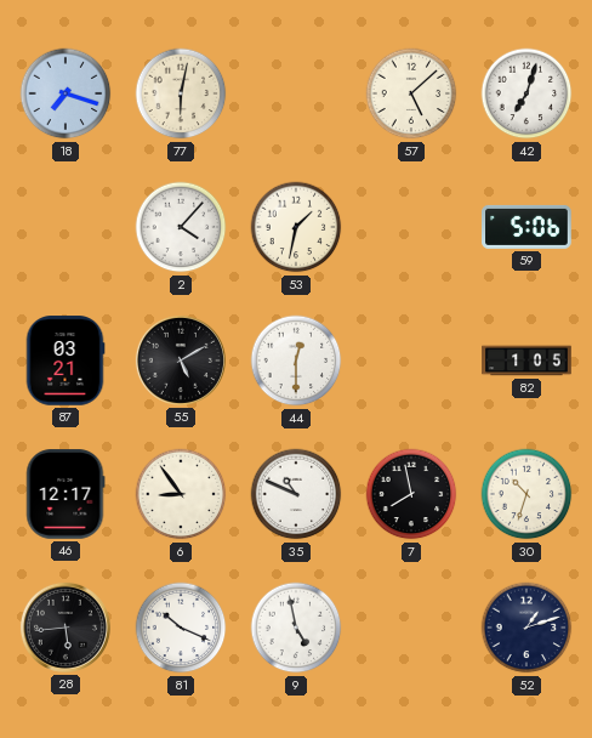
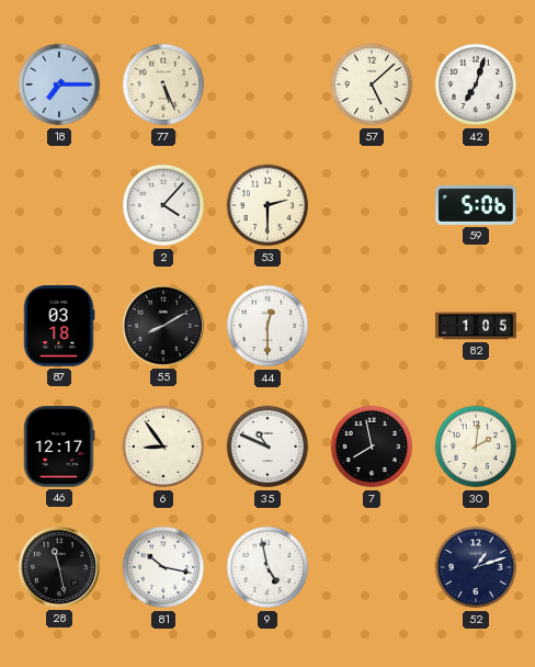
18: 7:18 -> 7:15 (59, 84)
77: 6:02 -> 5:26 (163, 84)
53: 1:32 -> 2:30 (267, 205)
87: 03:21 -> 03:18 (59, 326)
55: 5:10 -> 8:10 (163, 326)
30: 10:33 -> 2:01 (476, 446)
28: 5:44 -> 11:28 (59, 567)
81: 10:19 -> 10:17 (163, 567)
